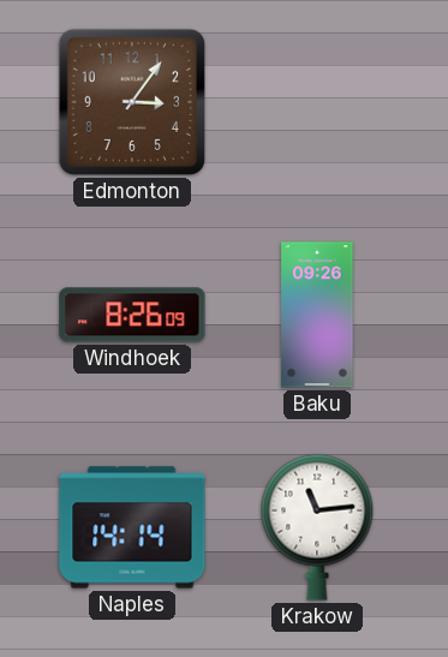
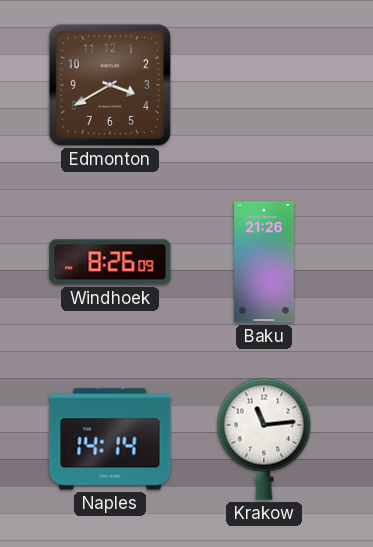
Edmonton: 3:06 -> 3:40 (110, 85)
Baku: 09:26 -> 21:26 (264, 262)
